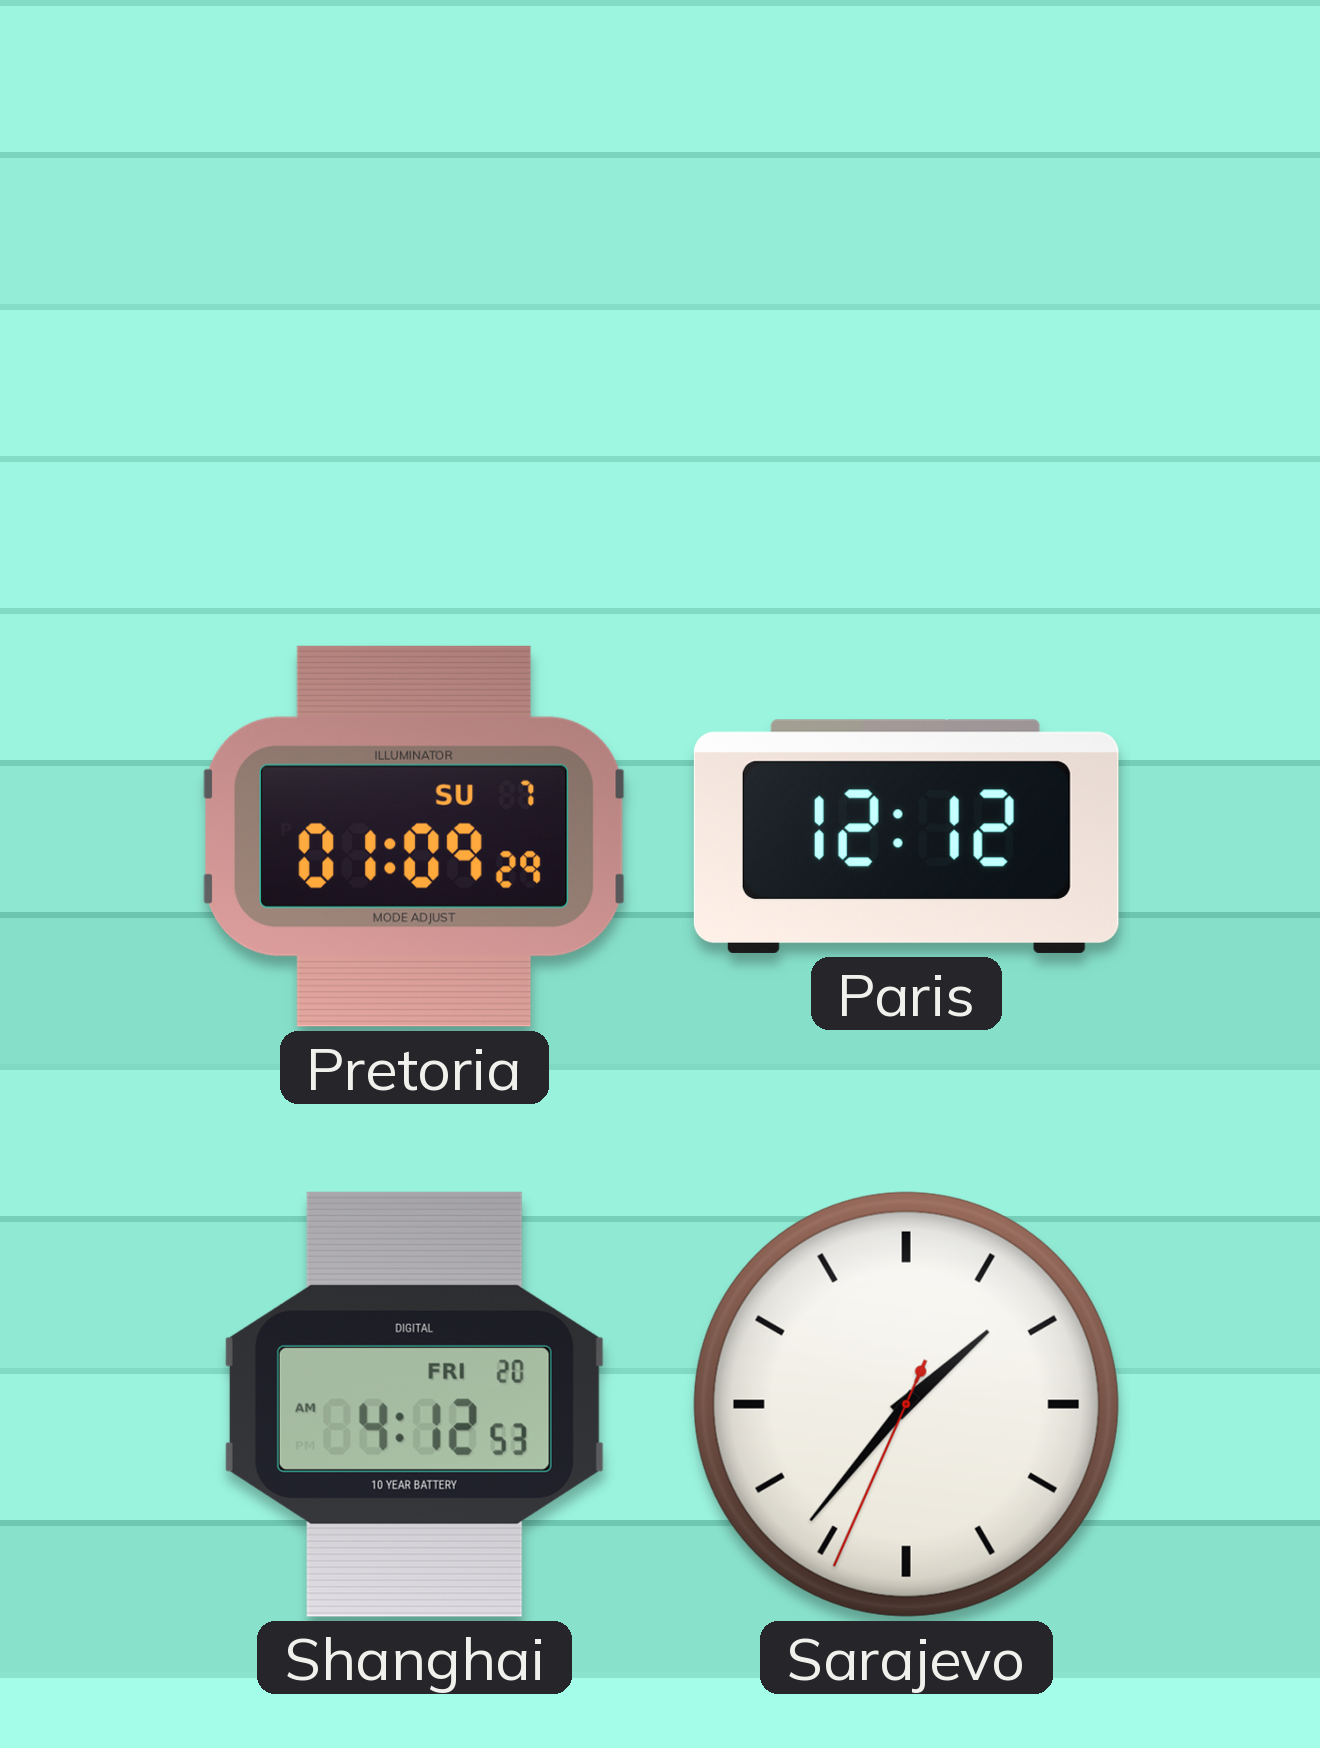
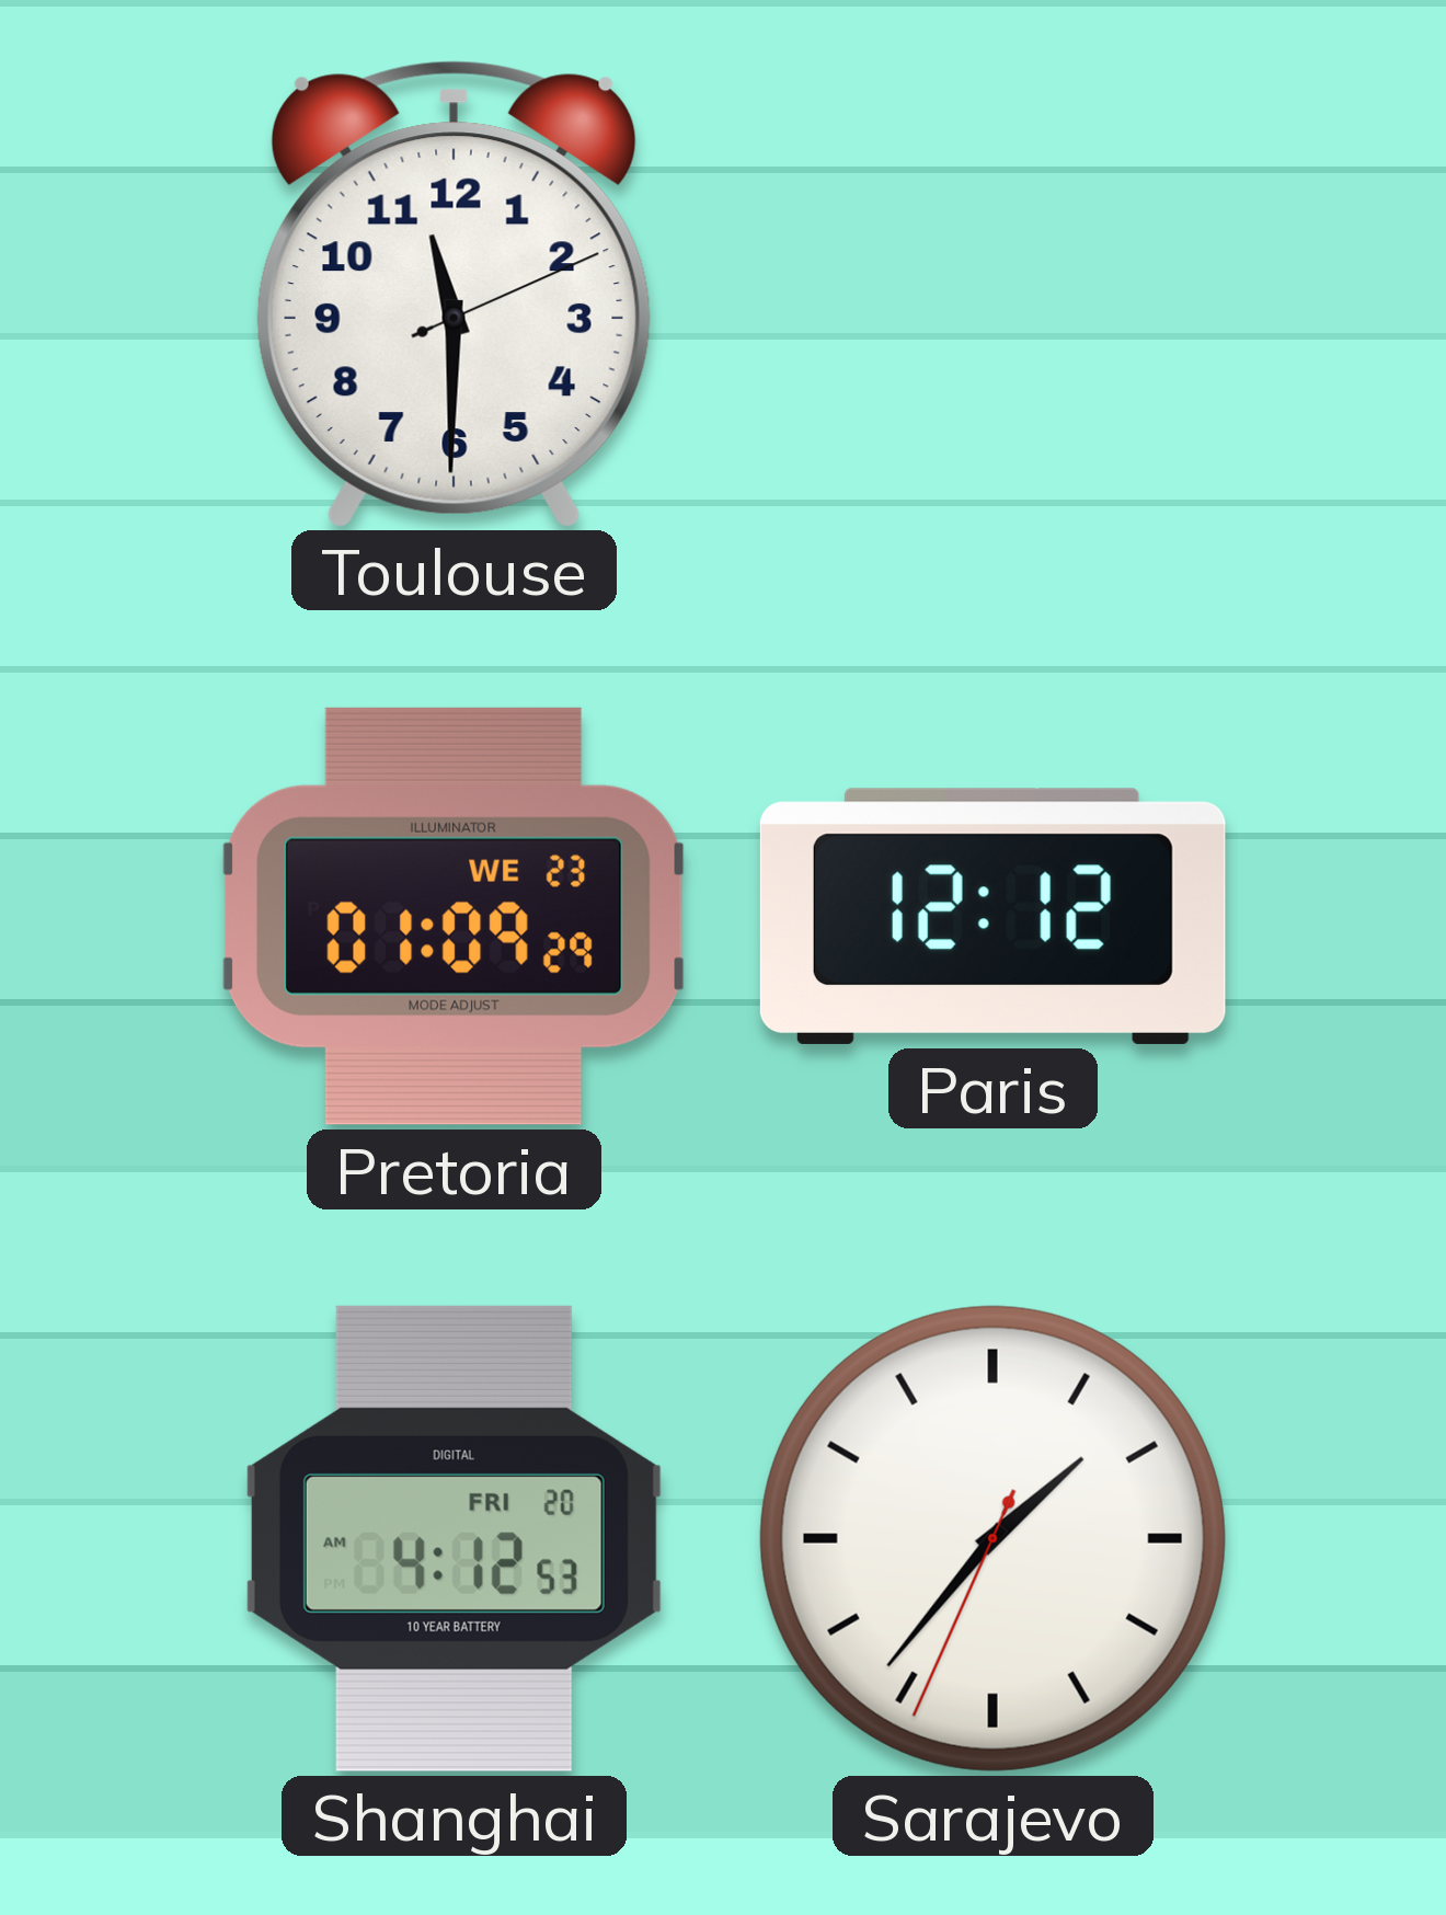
Toulouse: none -> 11:30 (454, 294)
Pretoria date: SU 7 -> WE 23 (454, 916)
